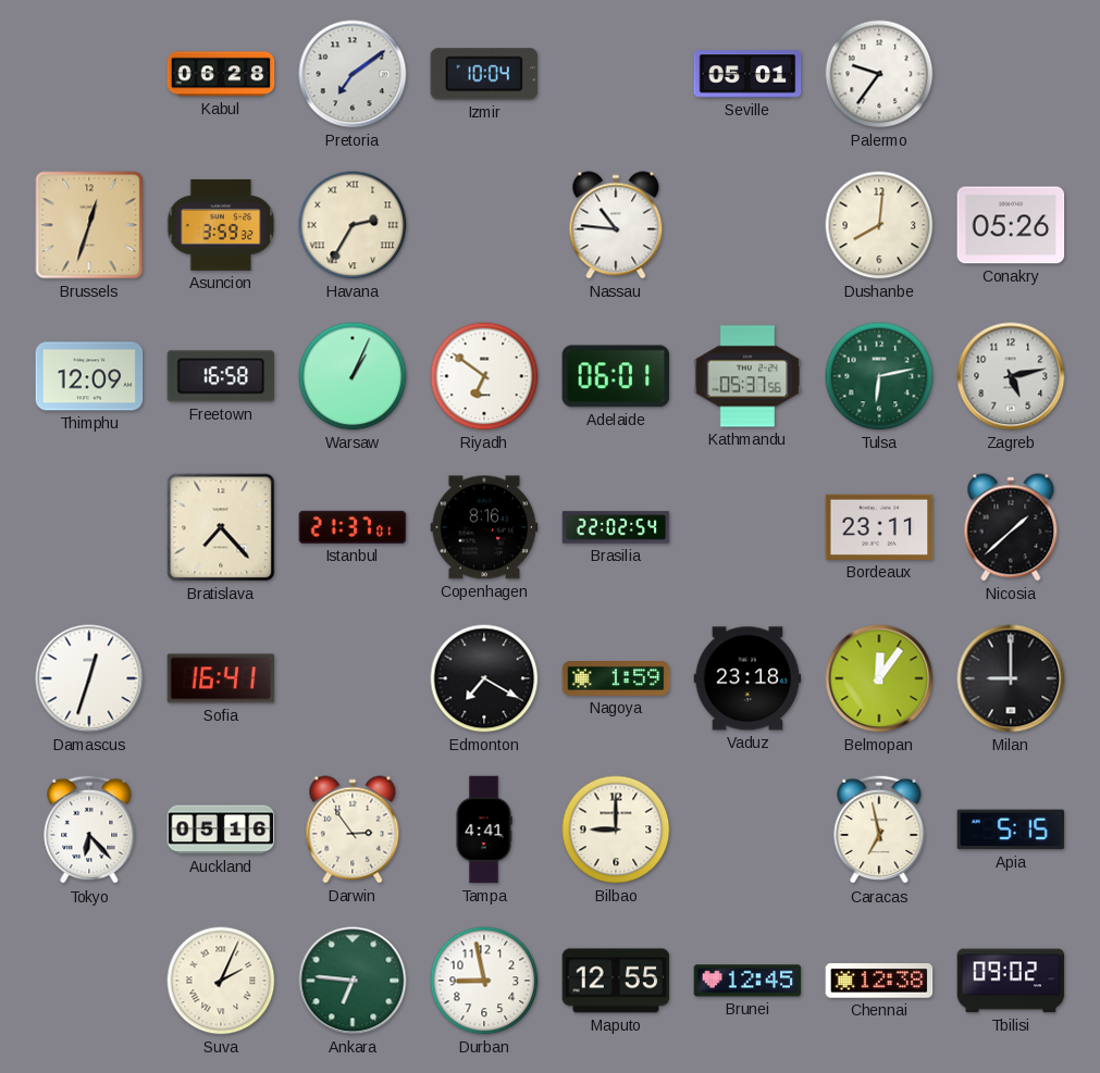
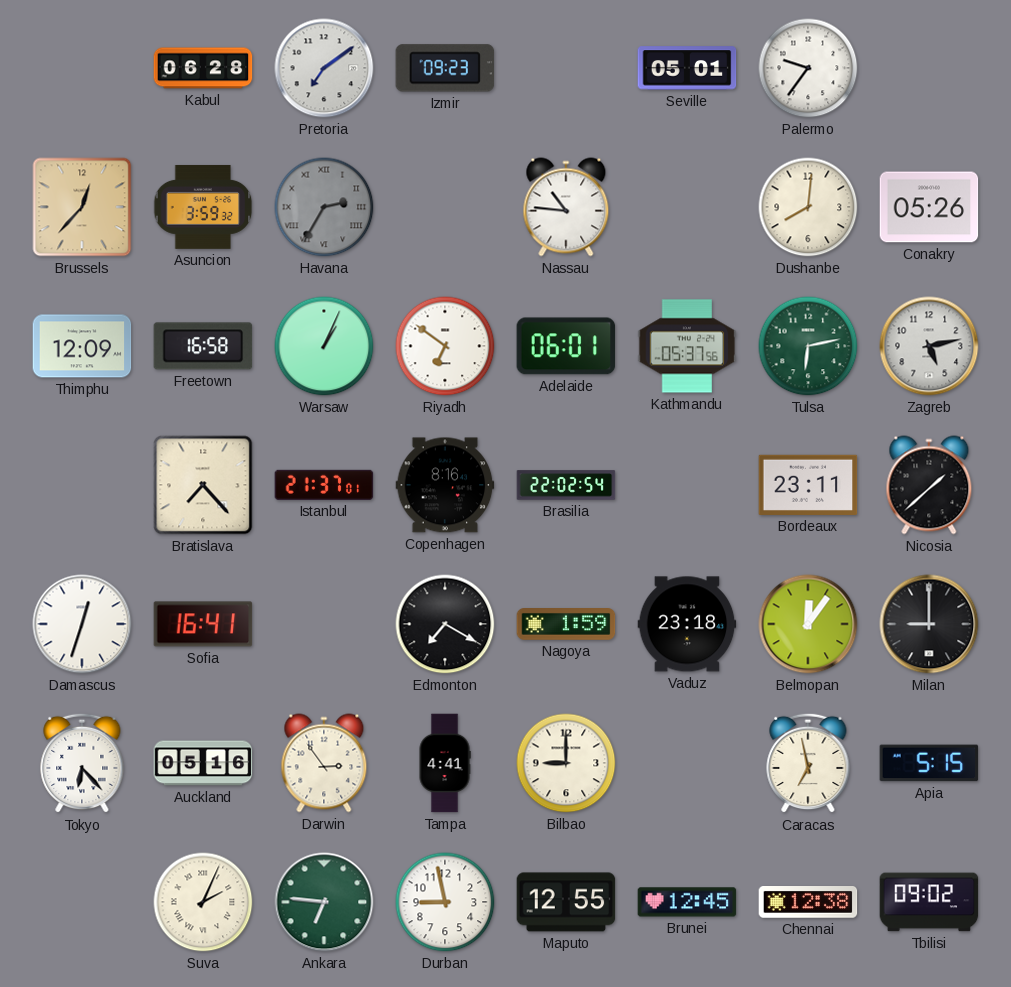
Izmir: 10:04 -> 09:23 (445, 68)
Brussels: 12:33 -> 12:37 (82, 207)
Havana dial: cream -> grey (324, 207)
